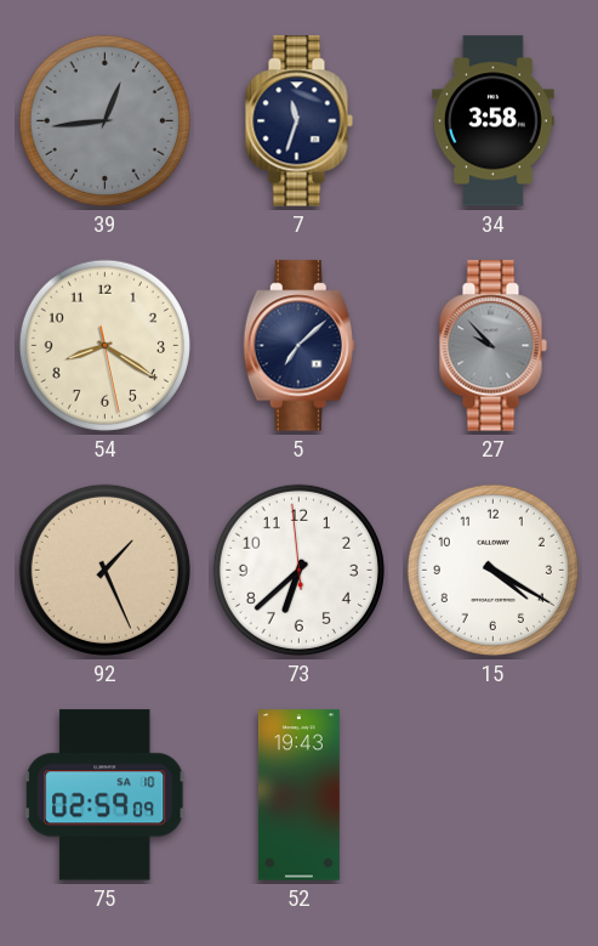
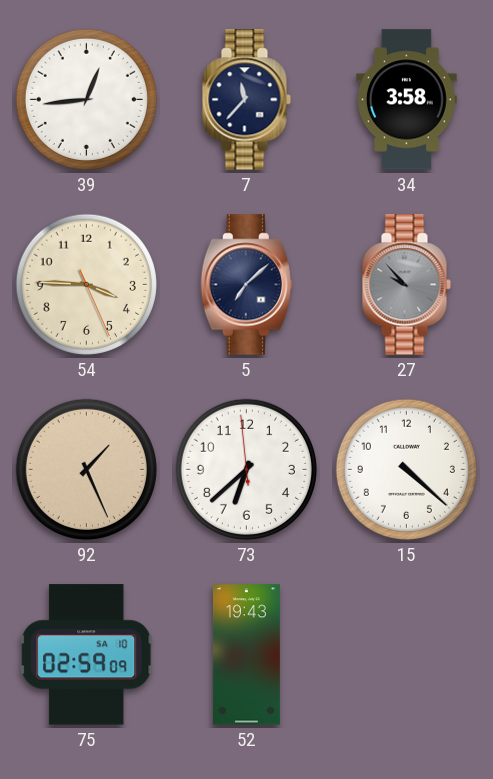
39 dial: grey -> white (86, 99)
7: 11:33 -> 11:37 (246, 100)
54: 8:20 -> 3:45 (86, 284)
15: 4:20 -> 4:22 (406, 469)
